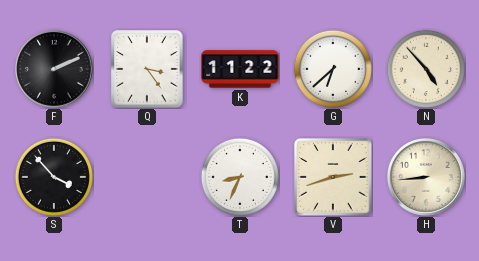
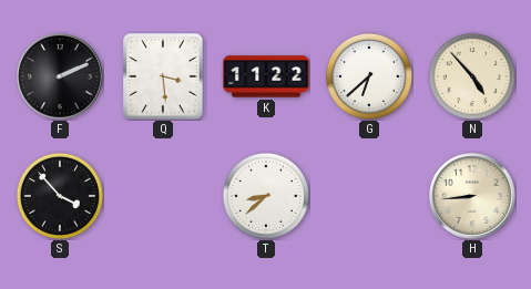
Q: 3:24 -> 3:29 (163, 76)
T: 8:34 -> 8:38 (266, 196)
V: 2:42 -> none (333, 177)
